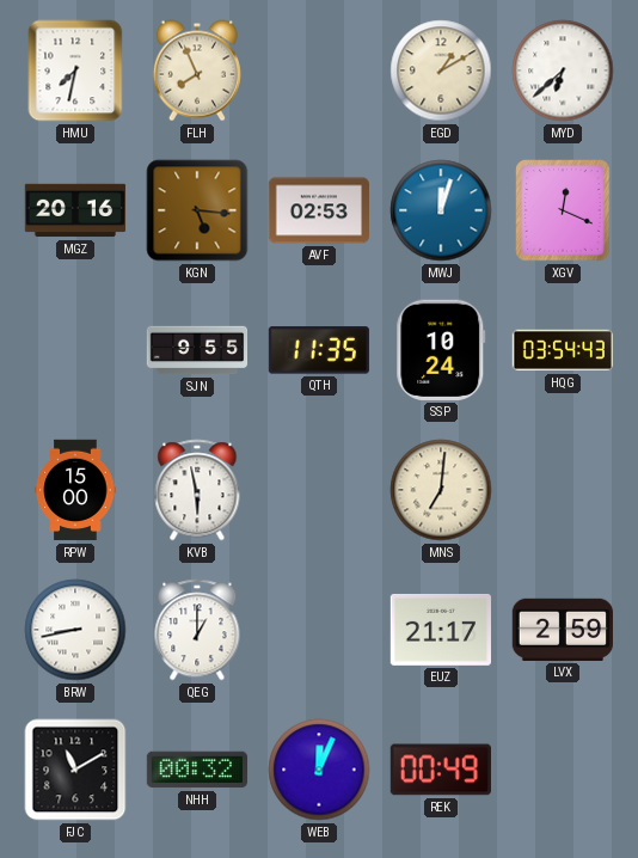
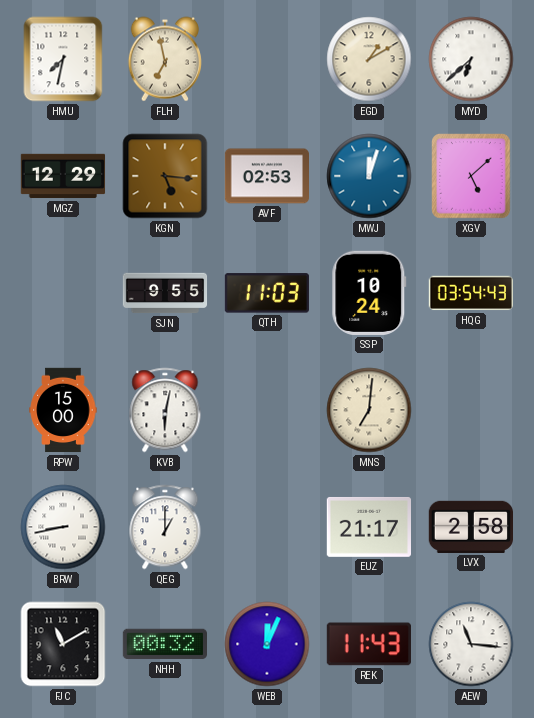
FLH: 7:56 -> 6:58 (165, 59)
MGZ: 20:16 -> 12:29 (63, 176)
XGV: 12:19 -> 5:08 (471, 176)
QTH: 11:35 -> 11:03 (267, 293)
KVB: 5:58 -> 6:02 (165, 410)
LVX: 2:59 -> 2:58 (470, 527)
REK: 00:49 -> 11:43 (369, 644)
AEW: none -> 11:16 (471, 644)
